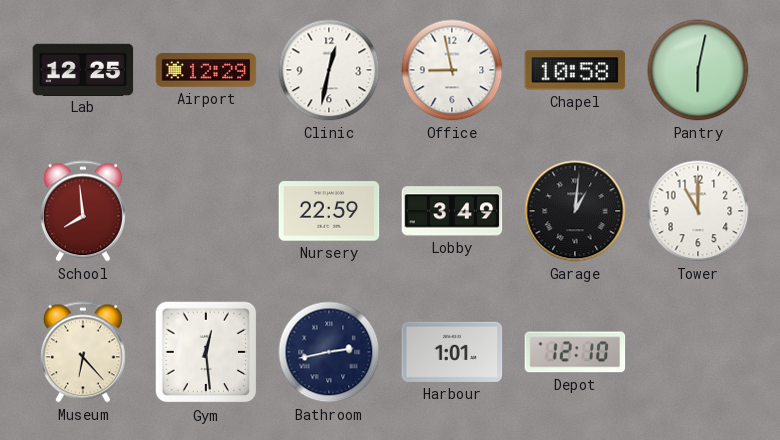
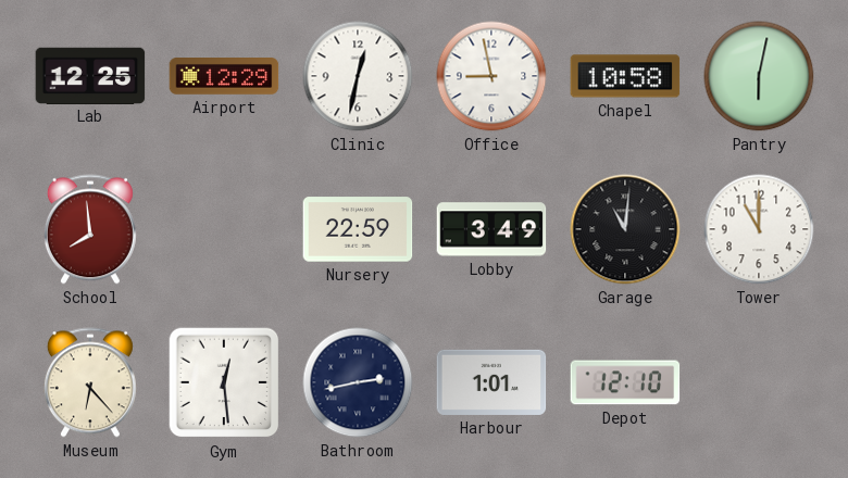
Garage: 1:01 -> 11:01 (625, 229)
